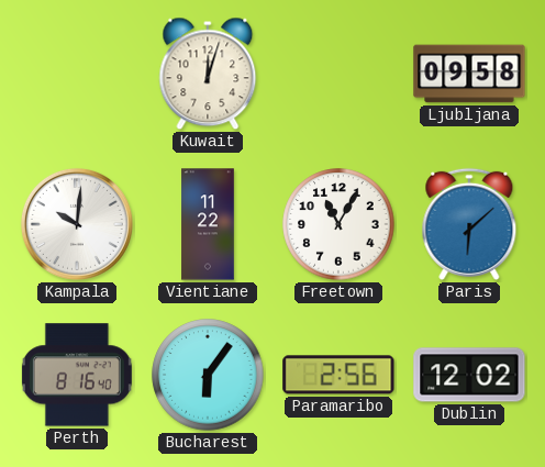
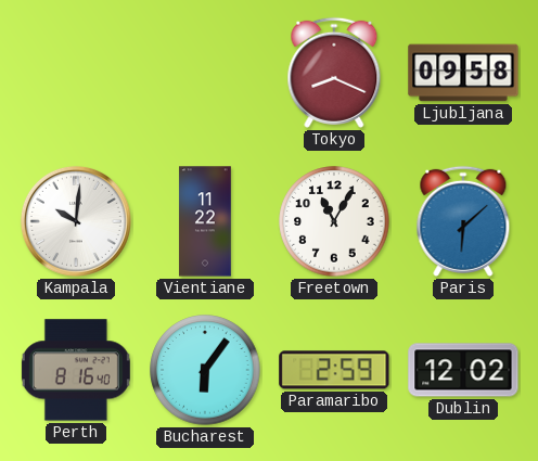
Kuwait: 12:03 -> none (208, 74)
Tokyo: none -> 8:19 (334, 73)
Paramaribo: 2:56 -> 2:59 (334, 370)
